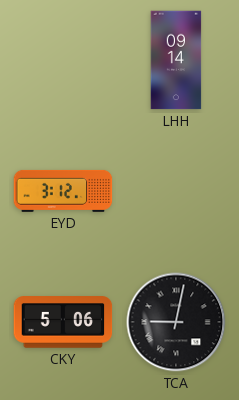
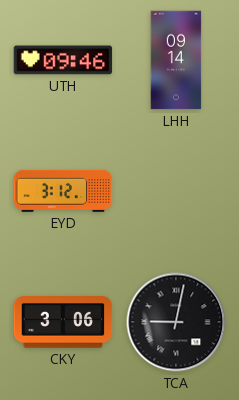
UTH: none -> 09:46 (63, 60)
CKY: 5:06 -> 3:06 (63, 322)
